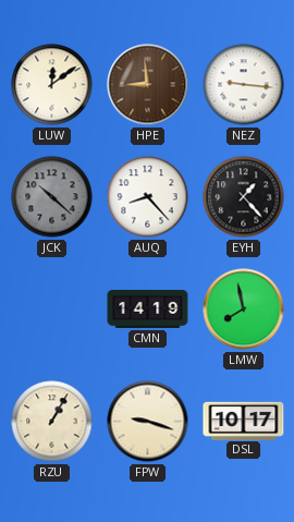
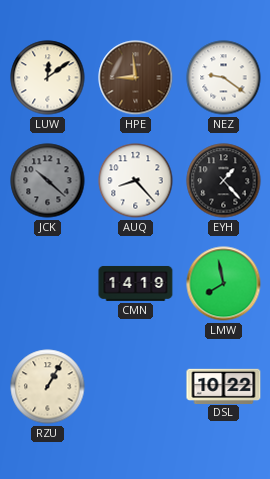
NEZ: 9:16 -> 9:21 (224, 78)
FPW: 9:18 -> none (148, 422)
DSL: 10:17 -> 10:22 (224, 386)
